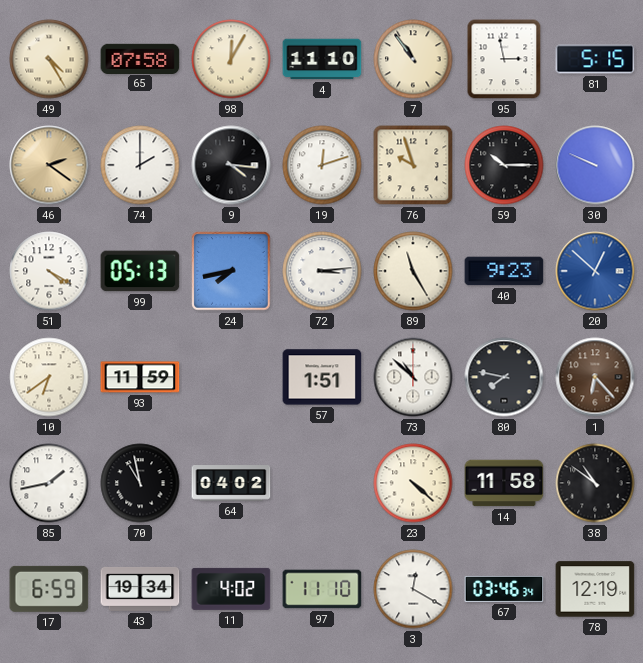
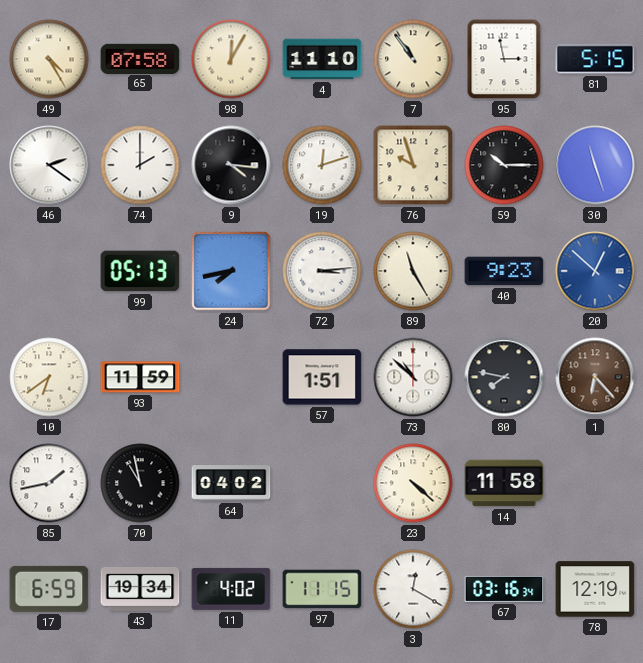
46 dial: champagne -> white (49, 165)
30: 9:49 -> 11:27 (595, 165)
51: 4:20 -> none (49, 271)
38: 10:51 -> none (595, 483)
97: 11:10 -> 11:15 (322, 589)
67: 03:46 -> 03:16 (504, 589)
